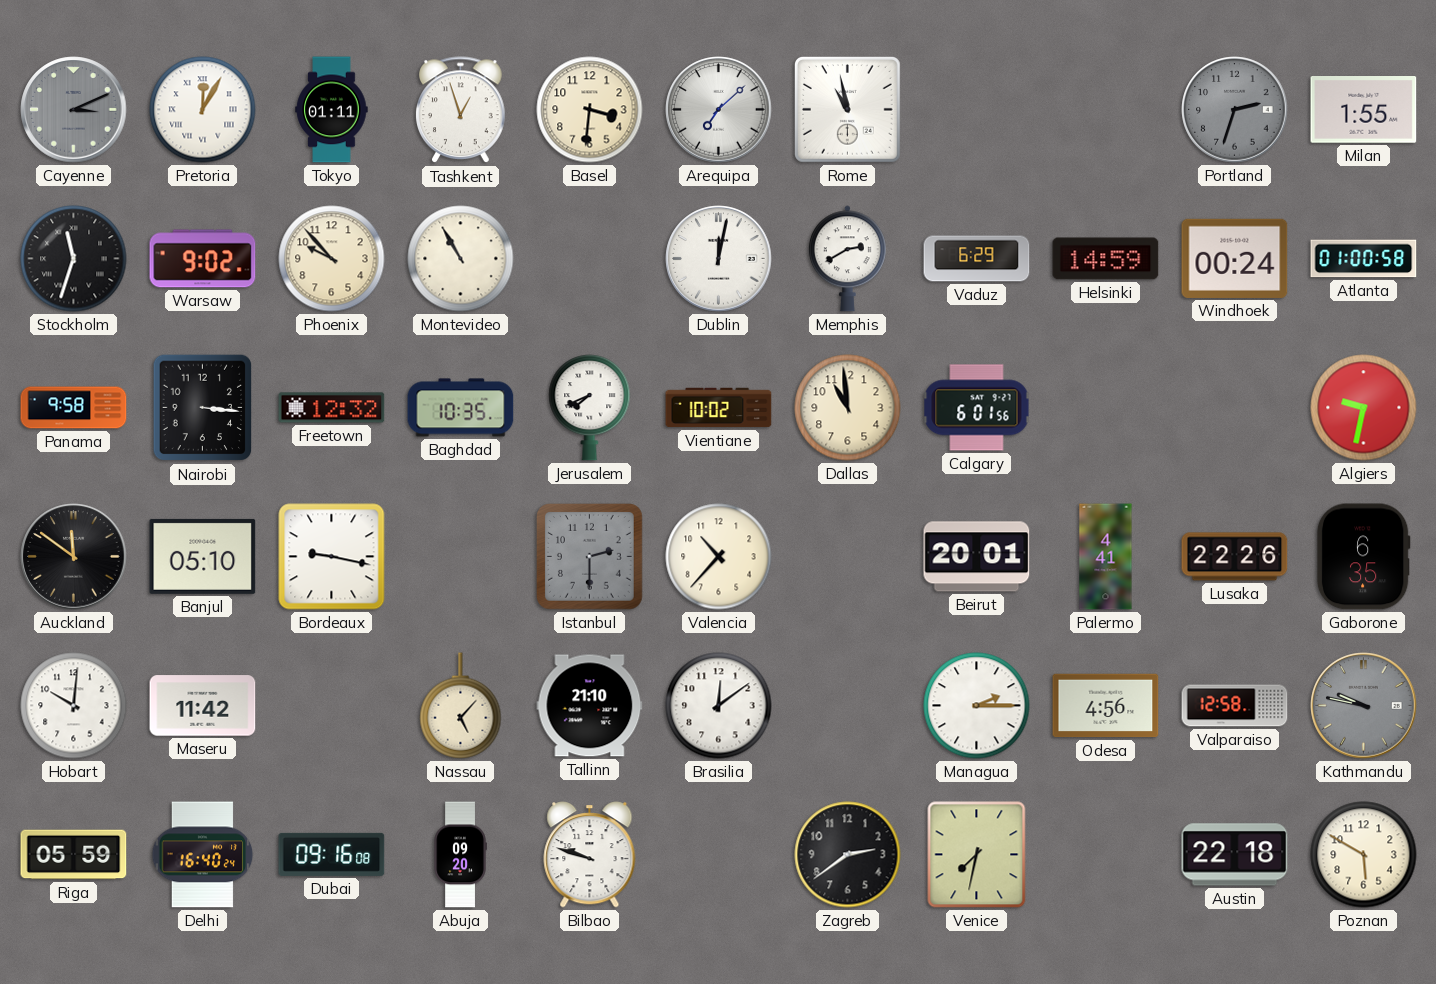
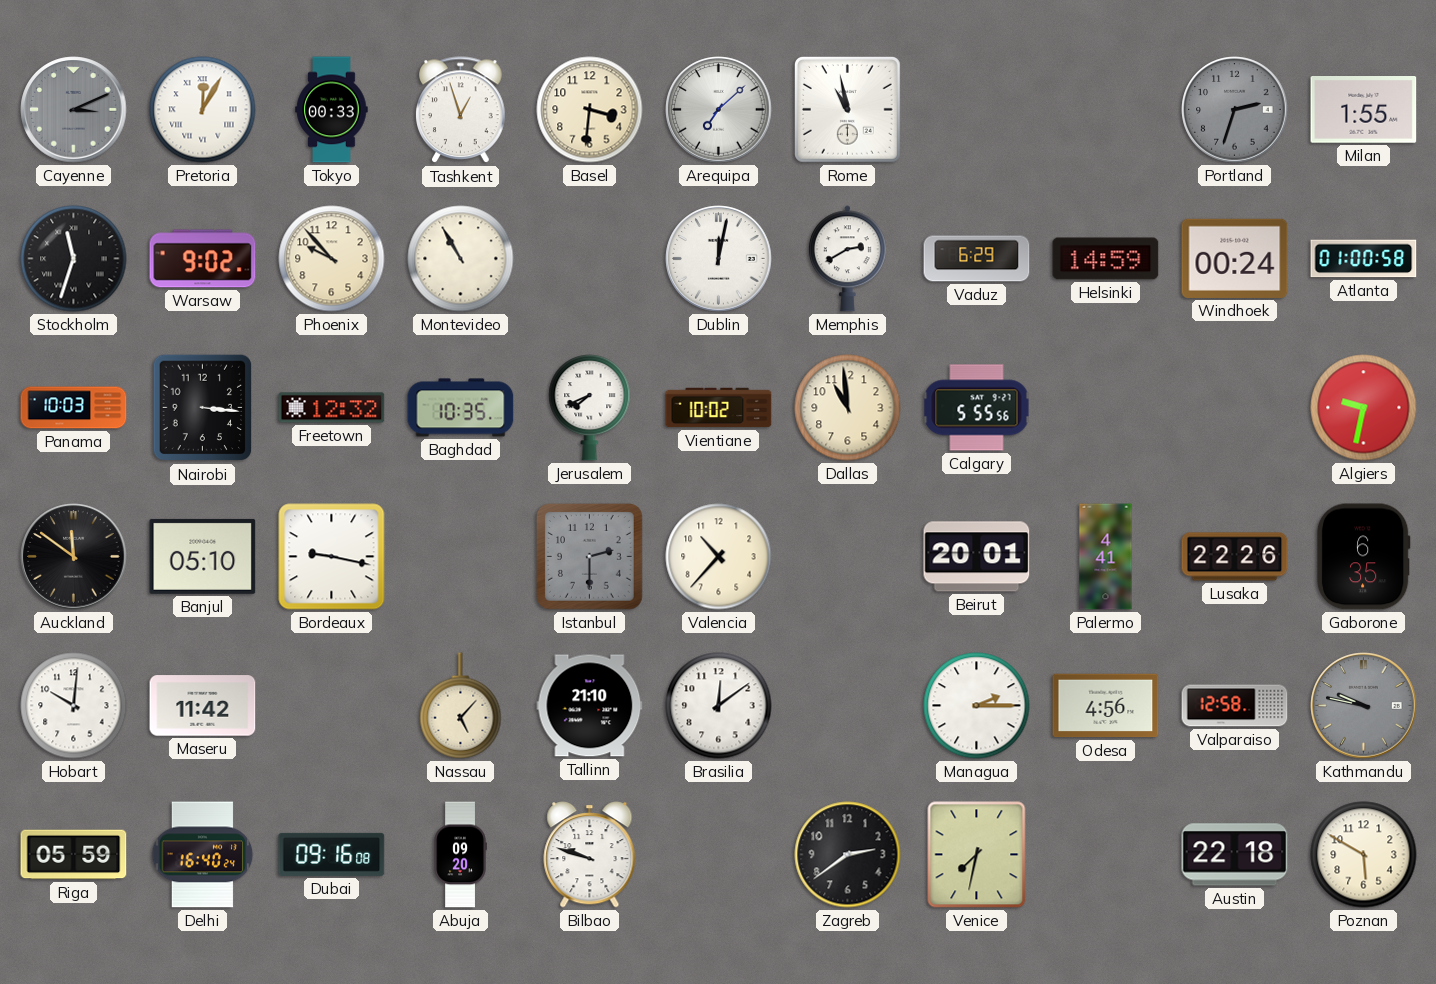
Tokyo: 01:11 -> 00:33 (332, 110)
Panama: 9:58 -> 10:03 (74, 408)
Calgary: 6:01 -> 5:55 (977, 408)
